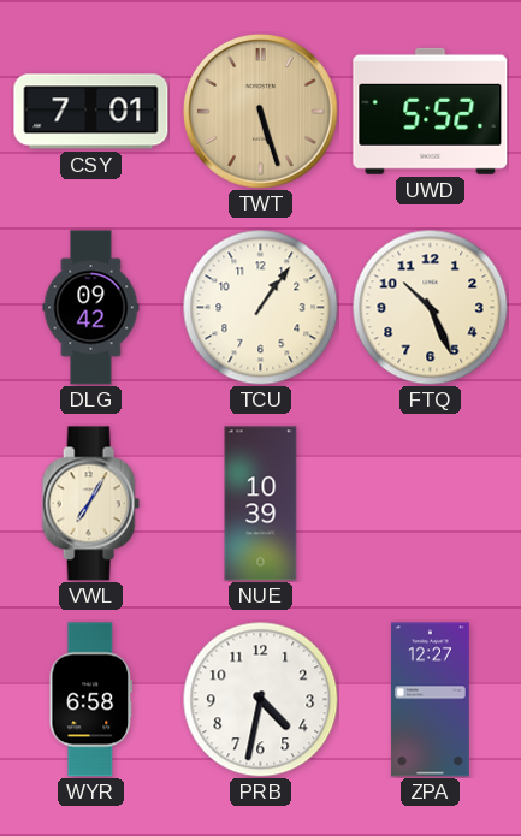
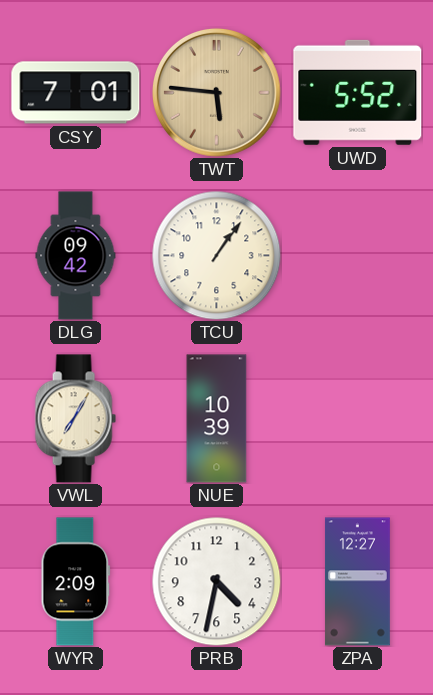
TWT: 5:27 -> 5:46 (216, 92)
FTQ: 10:26 -> none (430, 307)
WYR: 6:58 -> 2:09 (76, 582)
